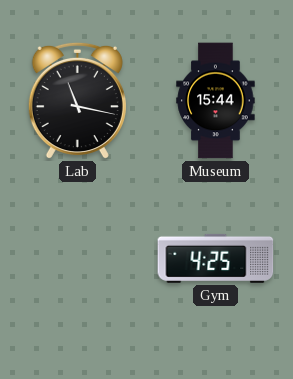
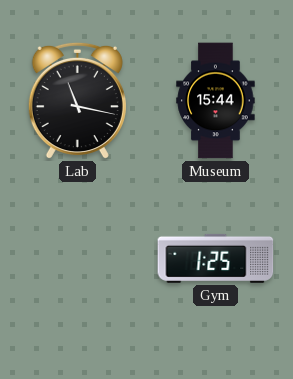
Gym: 4:25 -> 1:25 (216, 258)
